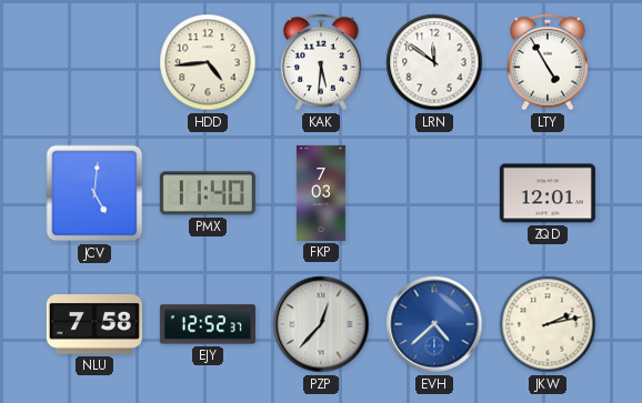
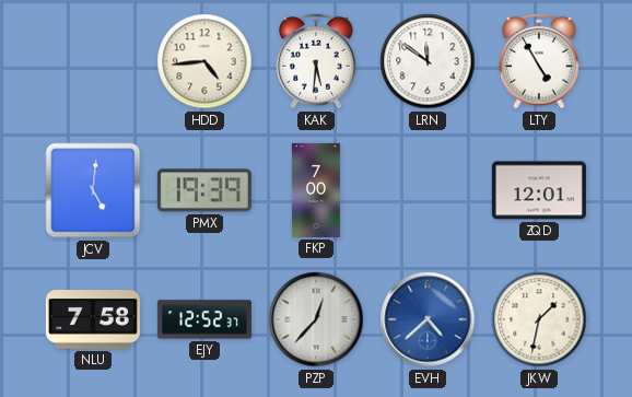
PMX: 11:40 -> 19:39 (204, 190)
FKP: 7:03 -> 7:00 (316, 190)
JKW: 2:13 -> 1:32 (539, 319)
